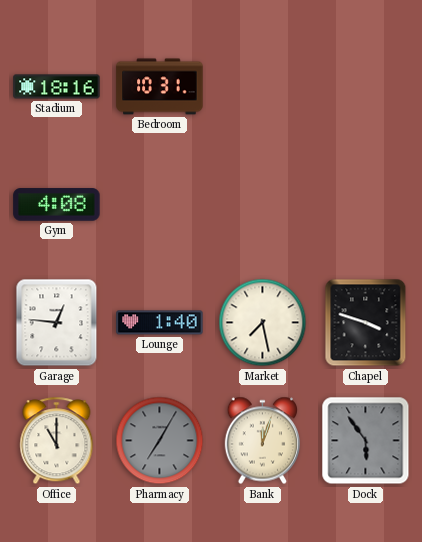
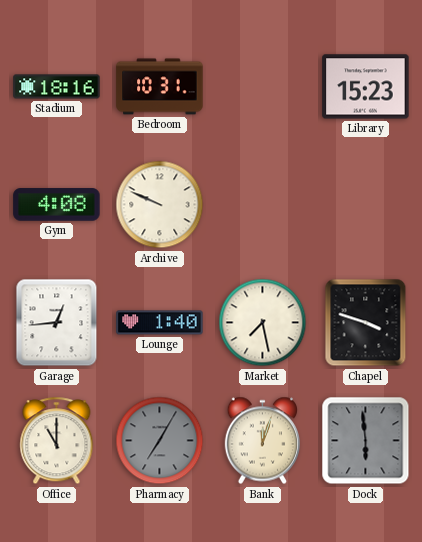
Library: none -> 15:23 (366, 87)
Archive: none -> 9:49 (160, 205)
Garage: 12:46 -> 12:44 (57, 323)
Dock: 5:54 -> 5:59 (366, 441)
